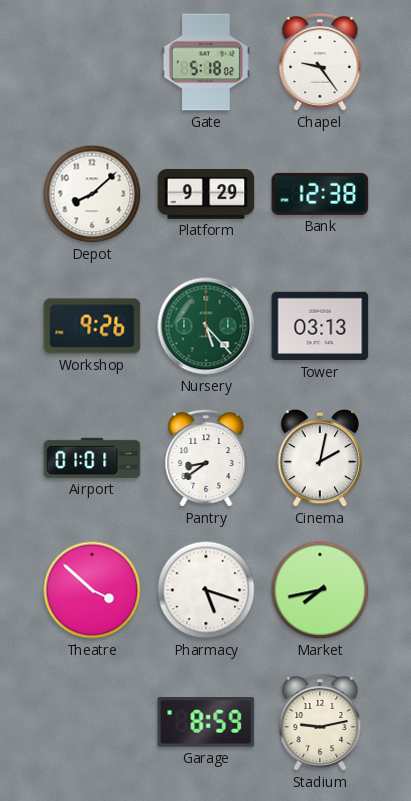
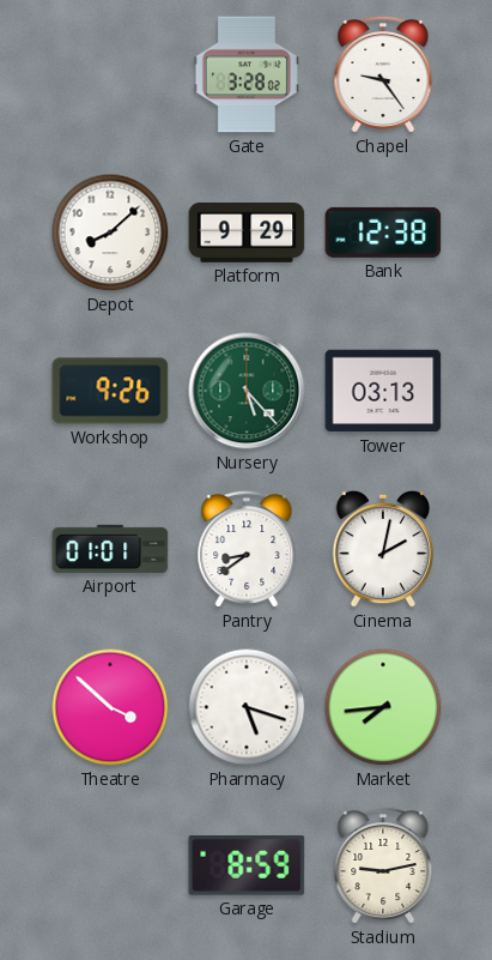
Gate: 5:18 -> 3:28 (247, 74)
Market: 7:43 -> 7:44 (383, 707)
